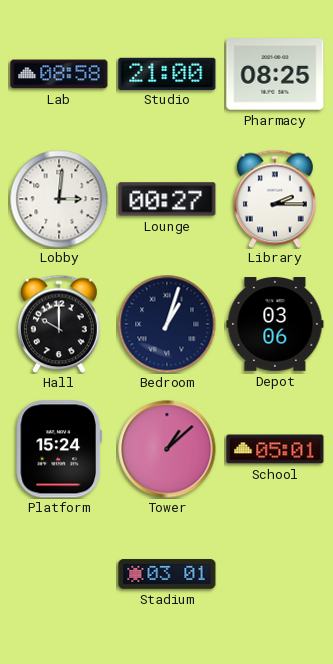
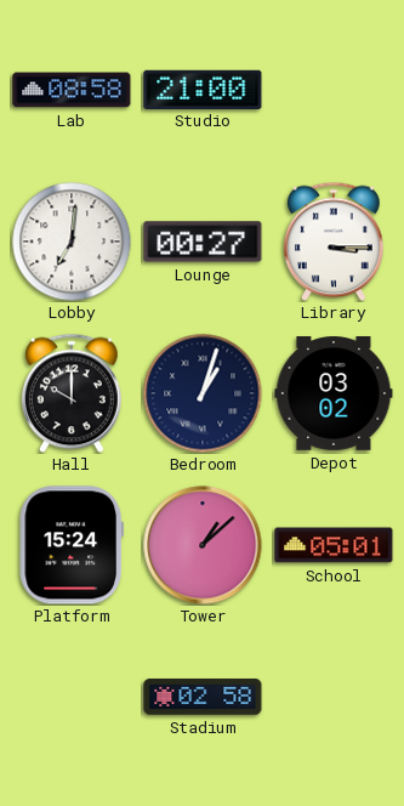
Pharmacy: 08:25 -> none (275, 74)
Lobby: 3:01 -> 7:01 (72, 242)
Library: 2:15 -> 3:15 (334, 242)
Depot: 03:06 -> 03:02 (334, 393)
Stadium: 03:01 -> 02:58 (203, 697)
